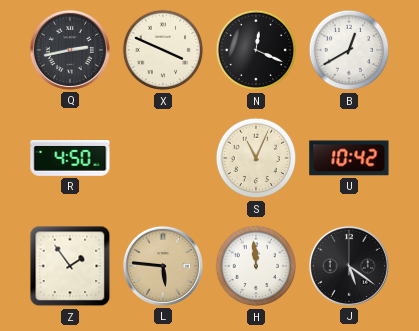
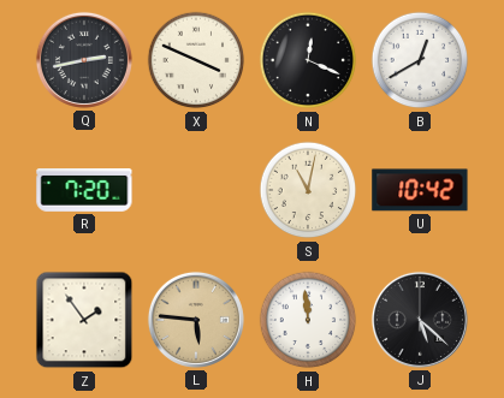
R: 4:50 -> 7:20 (84, 191)
S: 11:04 -> 11:02 (308, 190)
J: 5:21 -> 5:22 (420, 320)
